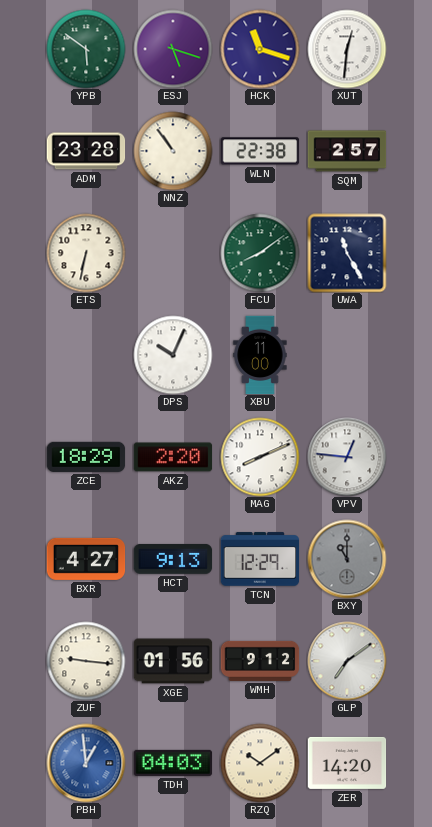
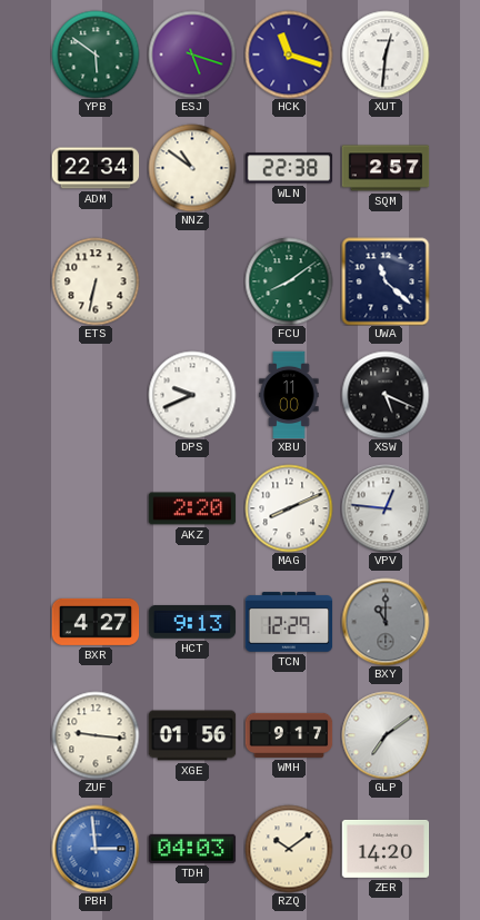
ADM: 23:28 -> 22:34 (96, 168)
NNZ: 10:54 -> 10:51 (192, 168)
UWA: 11:25 -> 11:22 (386, 281)
DPS: 10:04 -> 9:41 (192, 395)
XSW: none -> 5:19 (386, 395)
ZCE: 18:29 -> none (86, 457)
WMH: 9:12 -> 9:17 (289, 735)
PBH: 12:59 -> 2:59 (96, 849)
